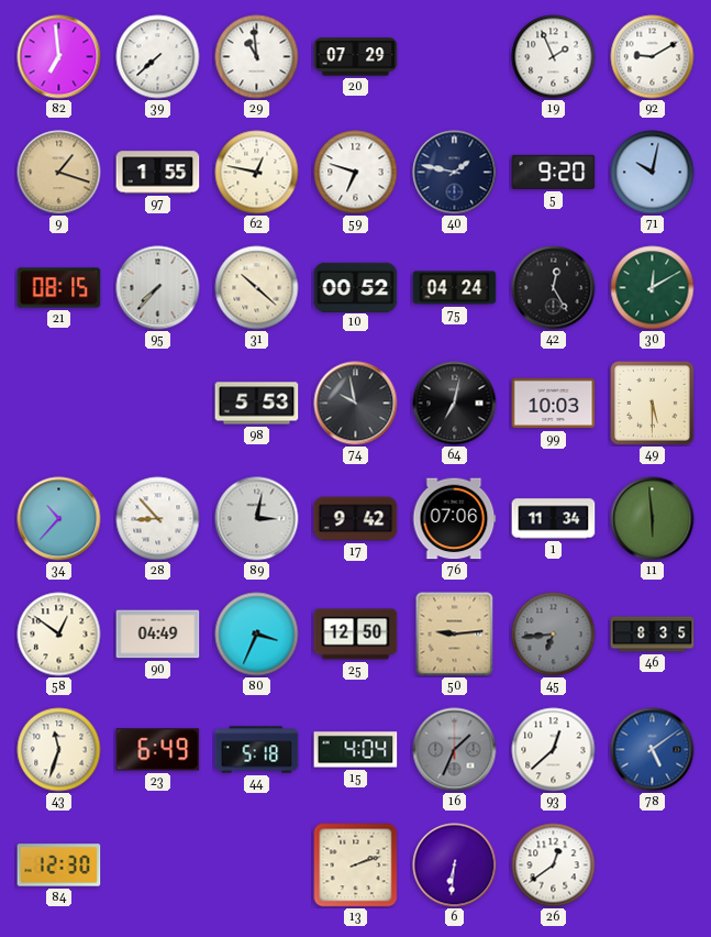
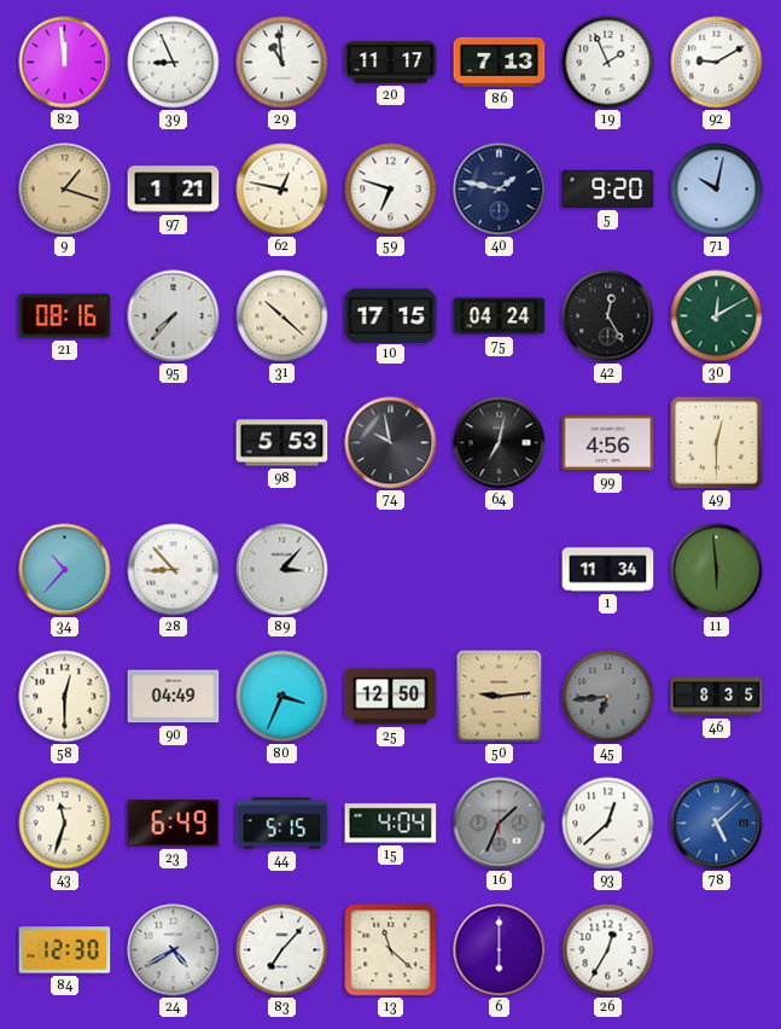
82: 6:59 -> 11:59 (65, 63)
39: 7:38 -> 8:56 (174, 63)
20: 07:29 -> 11:17 (391, 63)
86: none -> 7:13 (500, 62)
97: 1:55 -> 1:21 (174, 190)
21: 08:15 -> 08:16 (65, 316)
10: 00:52 -> 17:15 (391, 315)
99: 10:03 -> 4:56 (608, 443)
49: 5:30 -> 12:30 (717, 443)
89: 3:02 -> 3:07 (282, 570)
17: 9:42 -> none (356, 519)
76: 07:06 -> none (454, 519)
58: 12:51 -> 12:30 (65, 697)
44: 5:18 -> 5:15 (282, 824)
78: 5:09 -> 5:08 (717, 824)
24: none -> 4:40 (174, 950)
83: none -> 7:07 (282, 950)
13: 2:12 -> 11:22 (391, 950)
6: 6:31 -> 6:00 (500, 950)
26: 12:39 -> 12:35 (608, 950)
